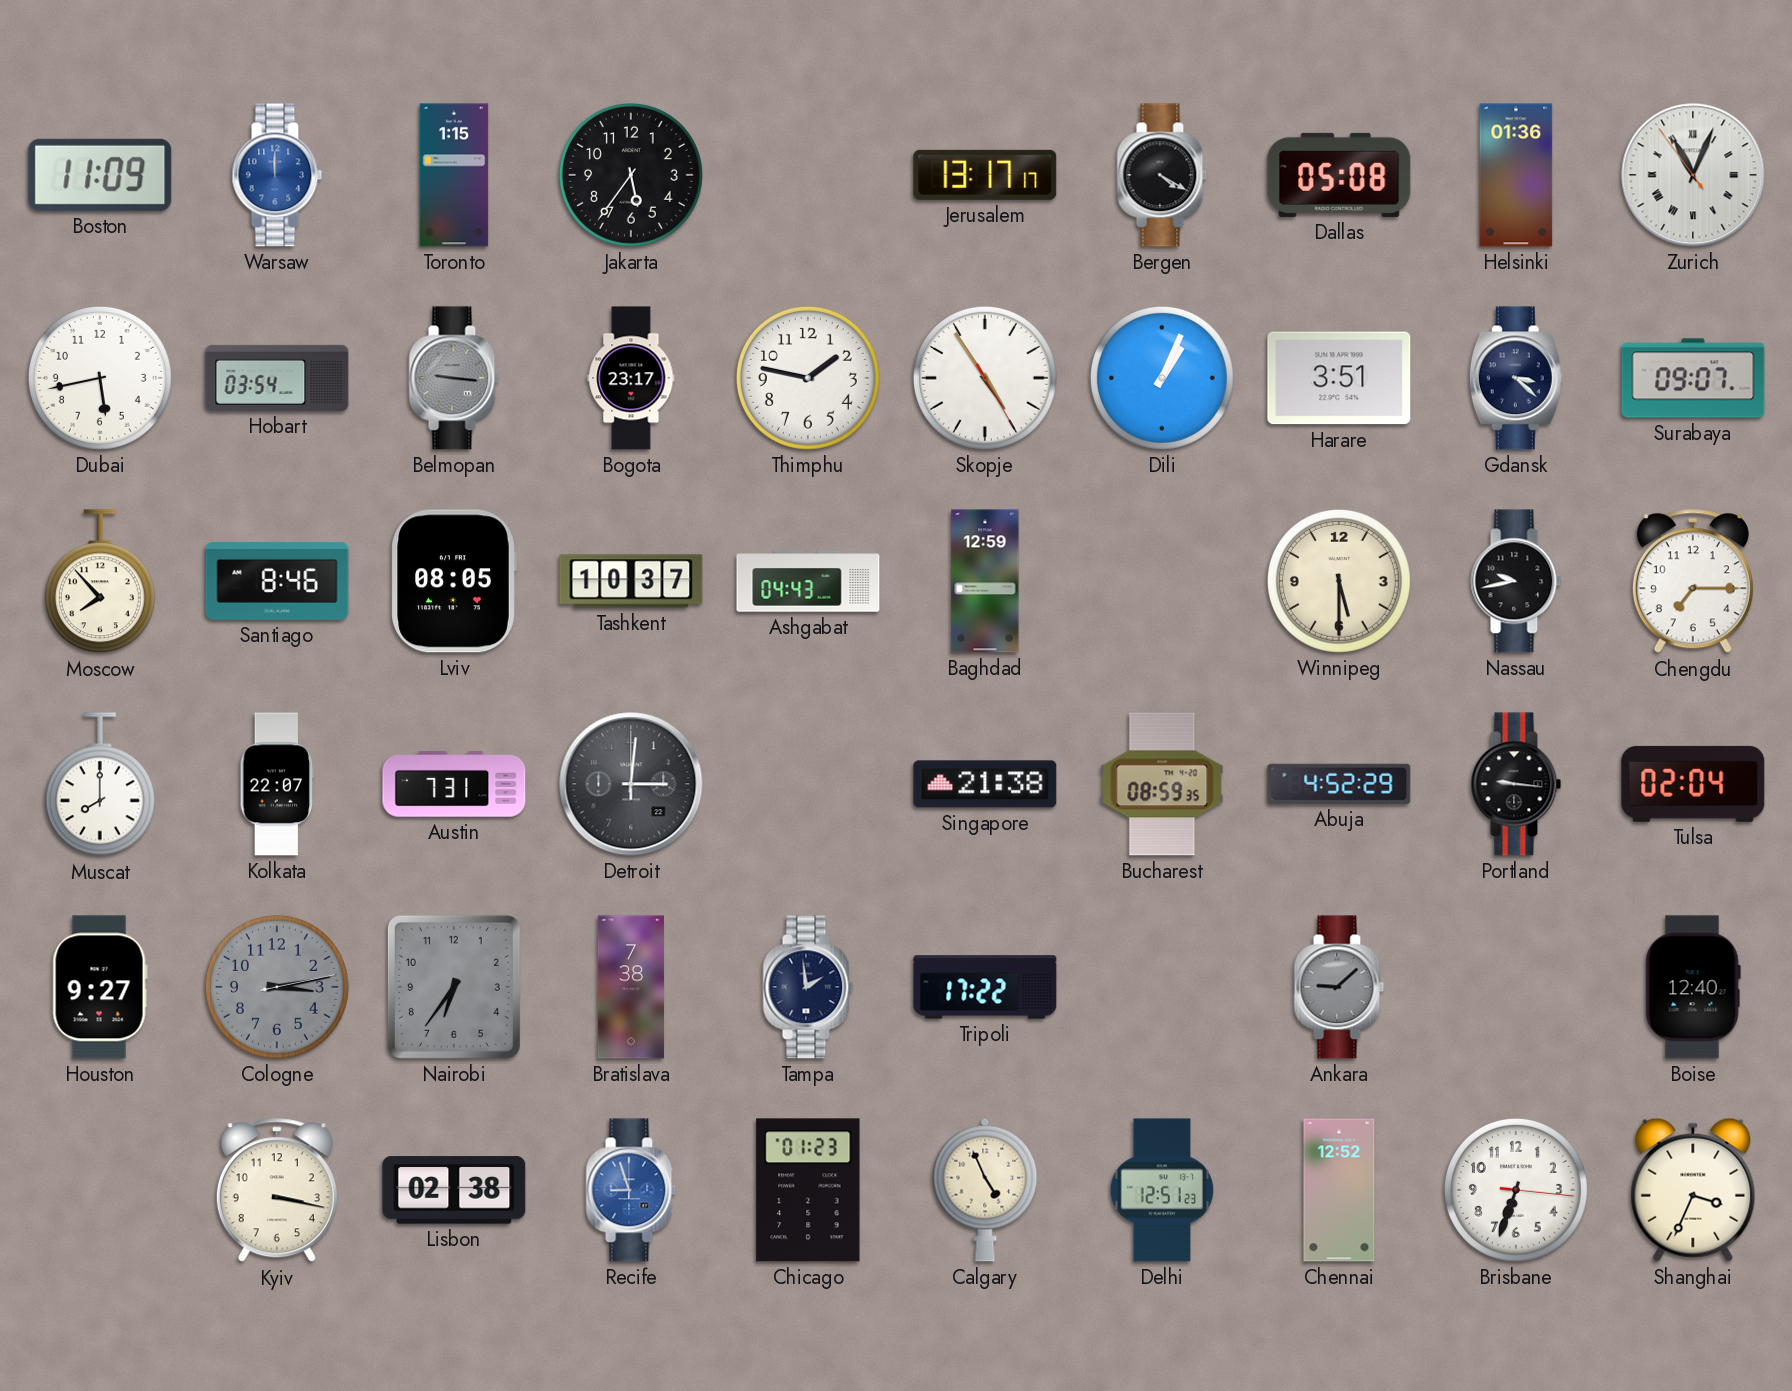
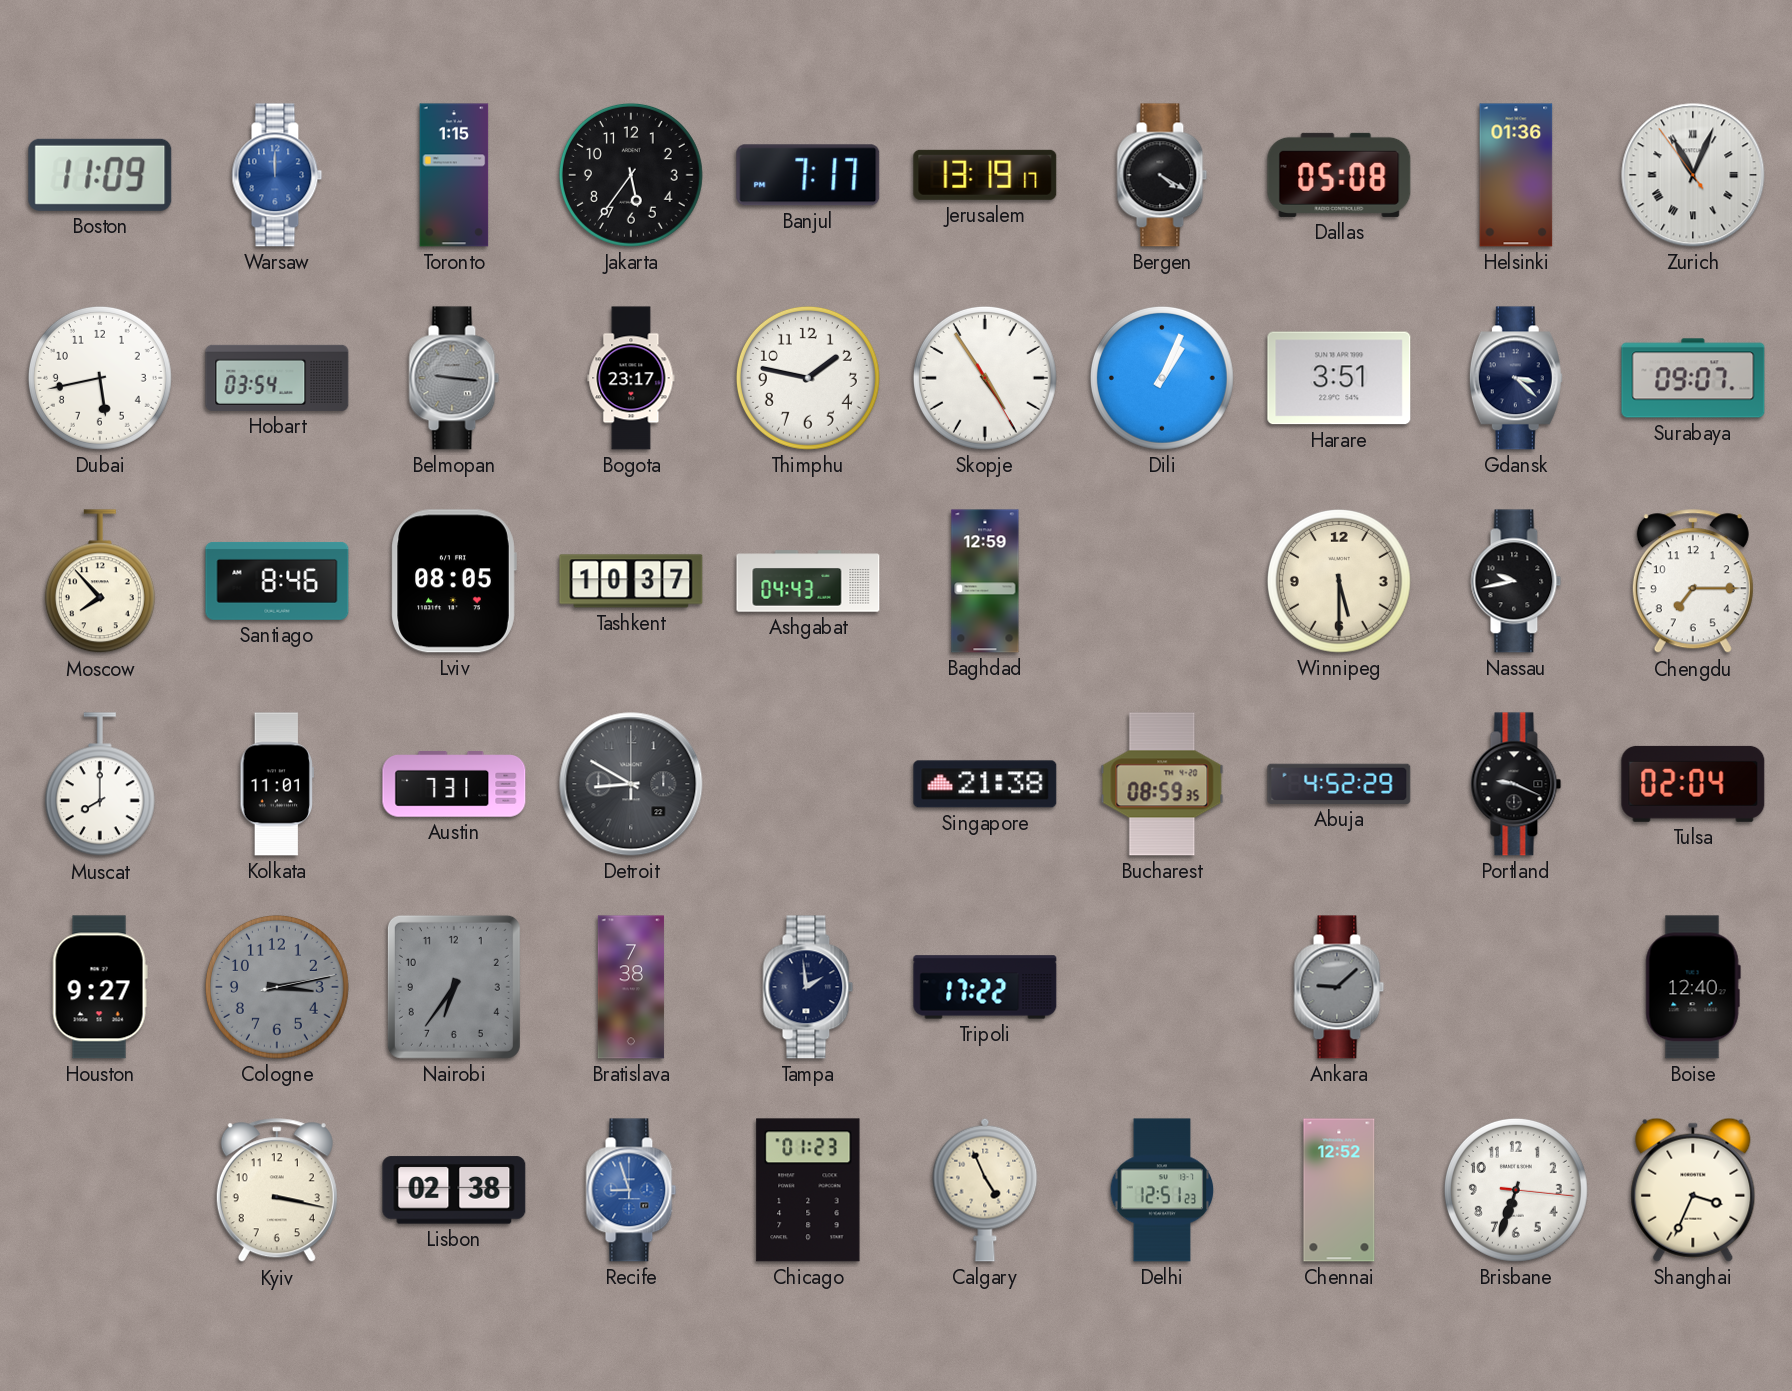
Banjul: none -> 7:17 (808, 175)
Jerusalem: 13:17 -> 13:19 (985, 175)
Kolkata: 22:07 -> 11:01 (277, 784)
Detroit: 3:01 -> 8:50 (631, 784)
Portland: 9:16 -> 9:19 (1516, 784)
